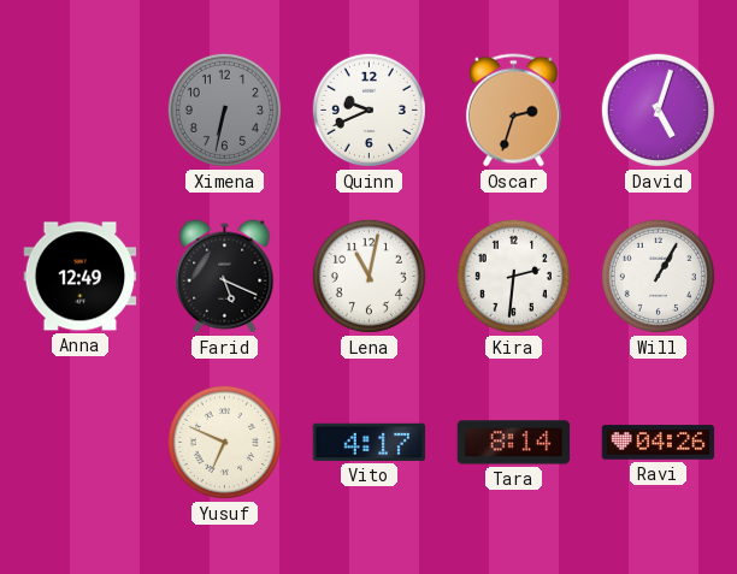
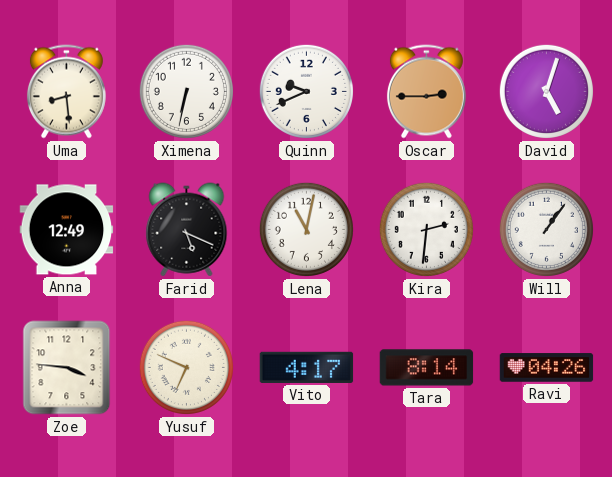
Uma: none -> 8:29 (66, 92)
Ximena dial: grey -> white (186, 91)
Oscar: 2:33 -> 2:45 (426, 92)
Will: 1:05 -> 1:06 (546, 229)
Zoe: none -> 3:46 (67, 368)
